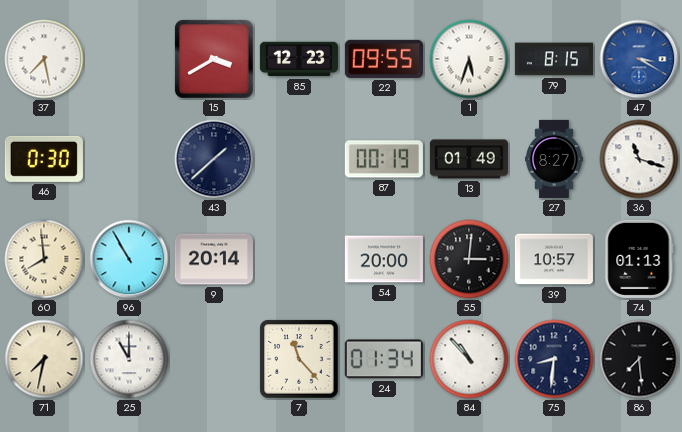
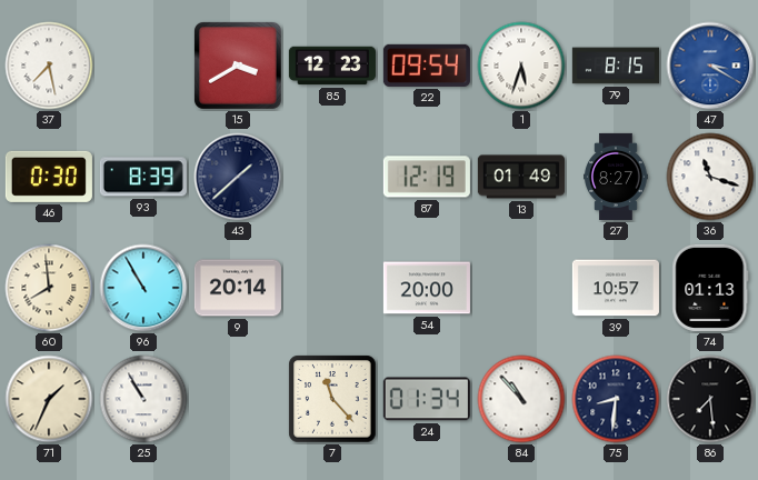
22: 09:55 -> 09:54 (427, 66)
93: none -> 8:39 (143, 177)
87: 00:19 -> 12:19 (427, 177)
55: 3:01 -> none (469, 259)
71: 7:32 -> 1:34 (49, 399)
25: 11:00 -> 10:55 (143, 399)
